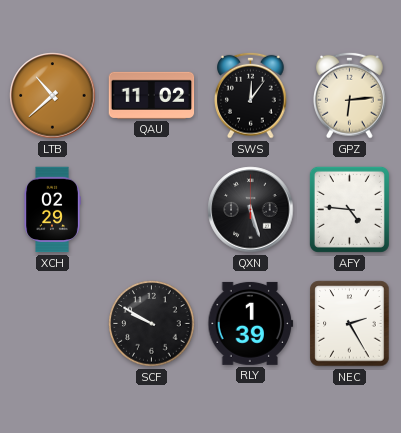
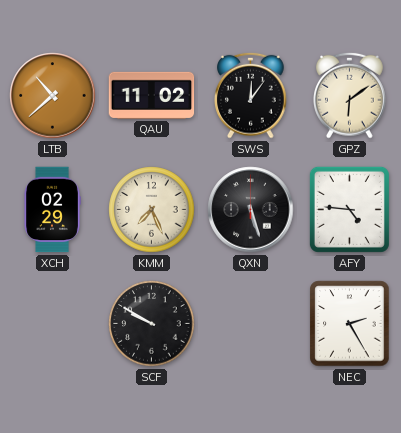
GPZ: 6:14 -> 6:09 (350, 95)
KMM: none -> 7:26 (152, 210)
RLY: 1:39 -> none (251, 323)
